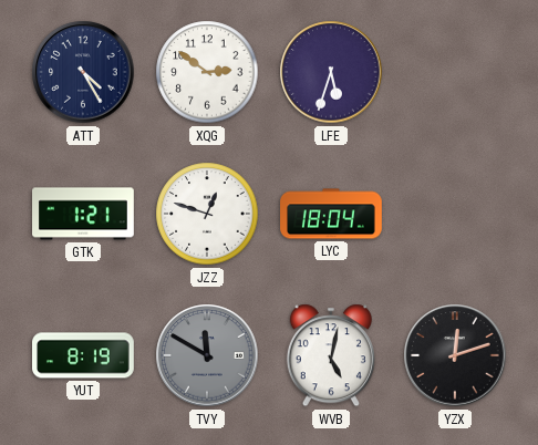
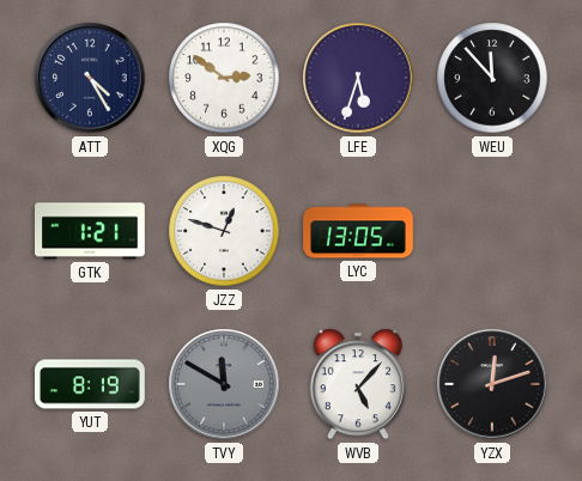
WEU: none -> 11:53 (492, 78)
LYC: 18:04 -> 13:05 (358, 231)
WVB: 5:02 -> 5:07 (358, 384)
